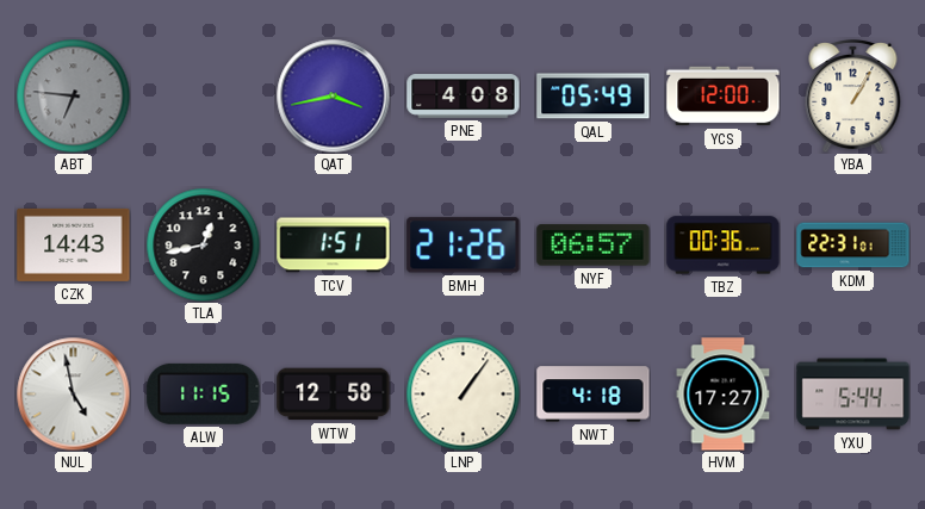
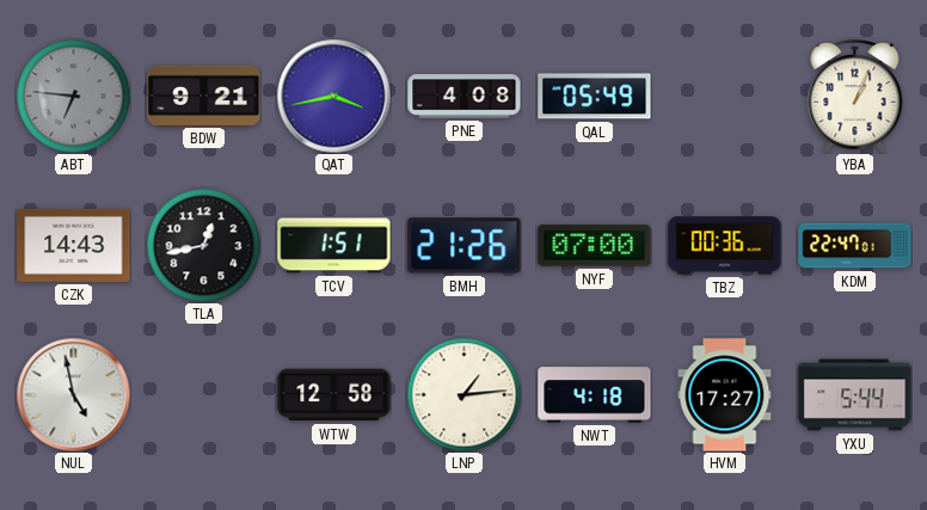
BDW: none -> 9:21 (204, 96)
YCS: 12:00 -> none (724, 97)
YBA: 1:05 -> 1:04 (855, 96)
NYF: 06:57 -> 07:00 (595, 246)
KDM: 22:31 -> 22:47 (855, 246)
ALW: 11:15 -> none (204, 393)
LNP: 1:06 -> 1:14 (463, 394)
